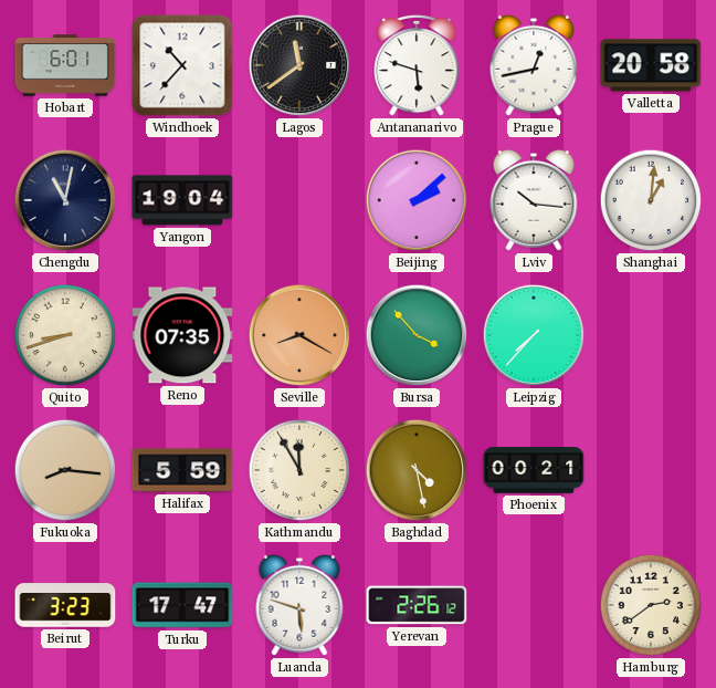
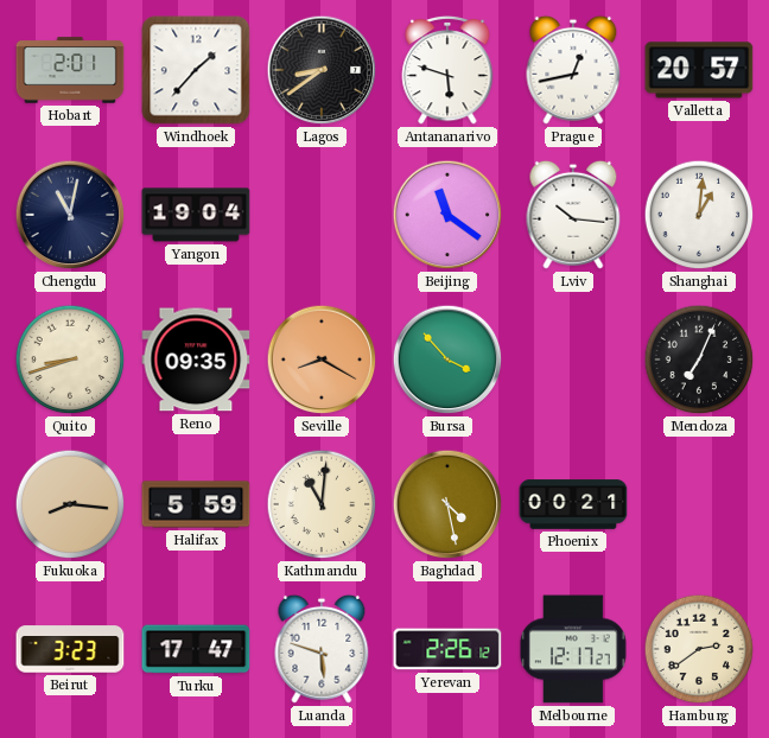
Hobart: 6:01 -> 2:01 (70, 70)
Windhoek: 10:37 -> 1:37 (196, 70)
Lagos: 11:39 -> 8:39 (322, 70)
Valletta: 20:58 -> 20:57 (699, 70)
Beijing: 2:08 -> 11:21 (447, 215)
Reno: 07:35 -> 09:35 (196, 360)
Leipzig: 7:37 -> none (534, 335)
Mendoza: none -> 7:04 (699, 360)
Kathmandu: 11:55 -> 11:01 (322, 504)
Melbourne: none -> 12:17 (574, 649)
